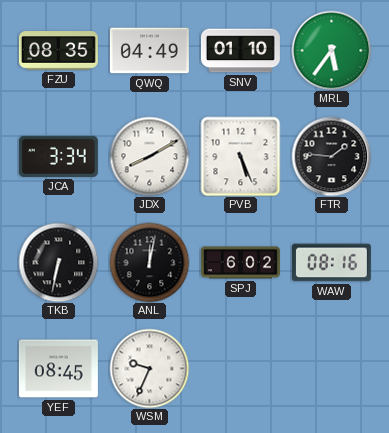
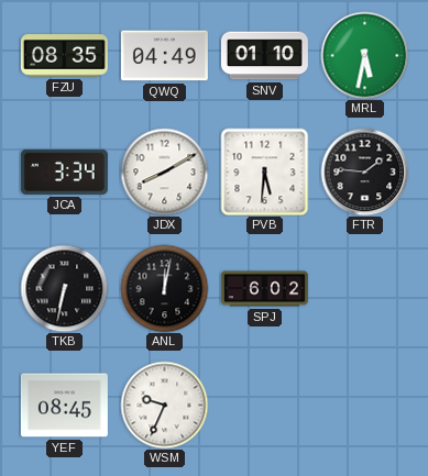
MRL: 5:36 -> 5:32 (364, 55)
PVB: 5:26 -> 5:31 (264, 171)
WAW: 08:16 -> none (331, 263)
